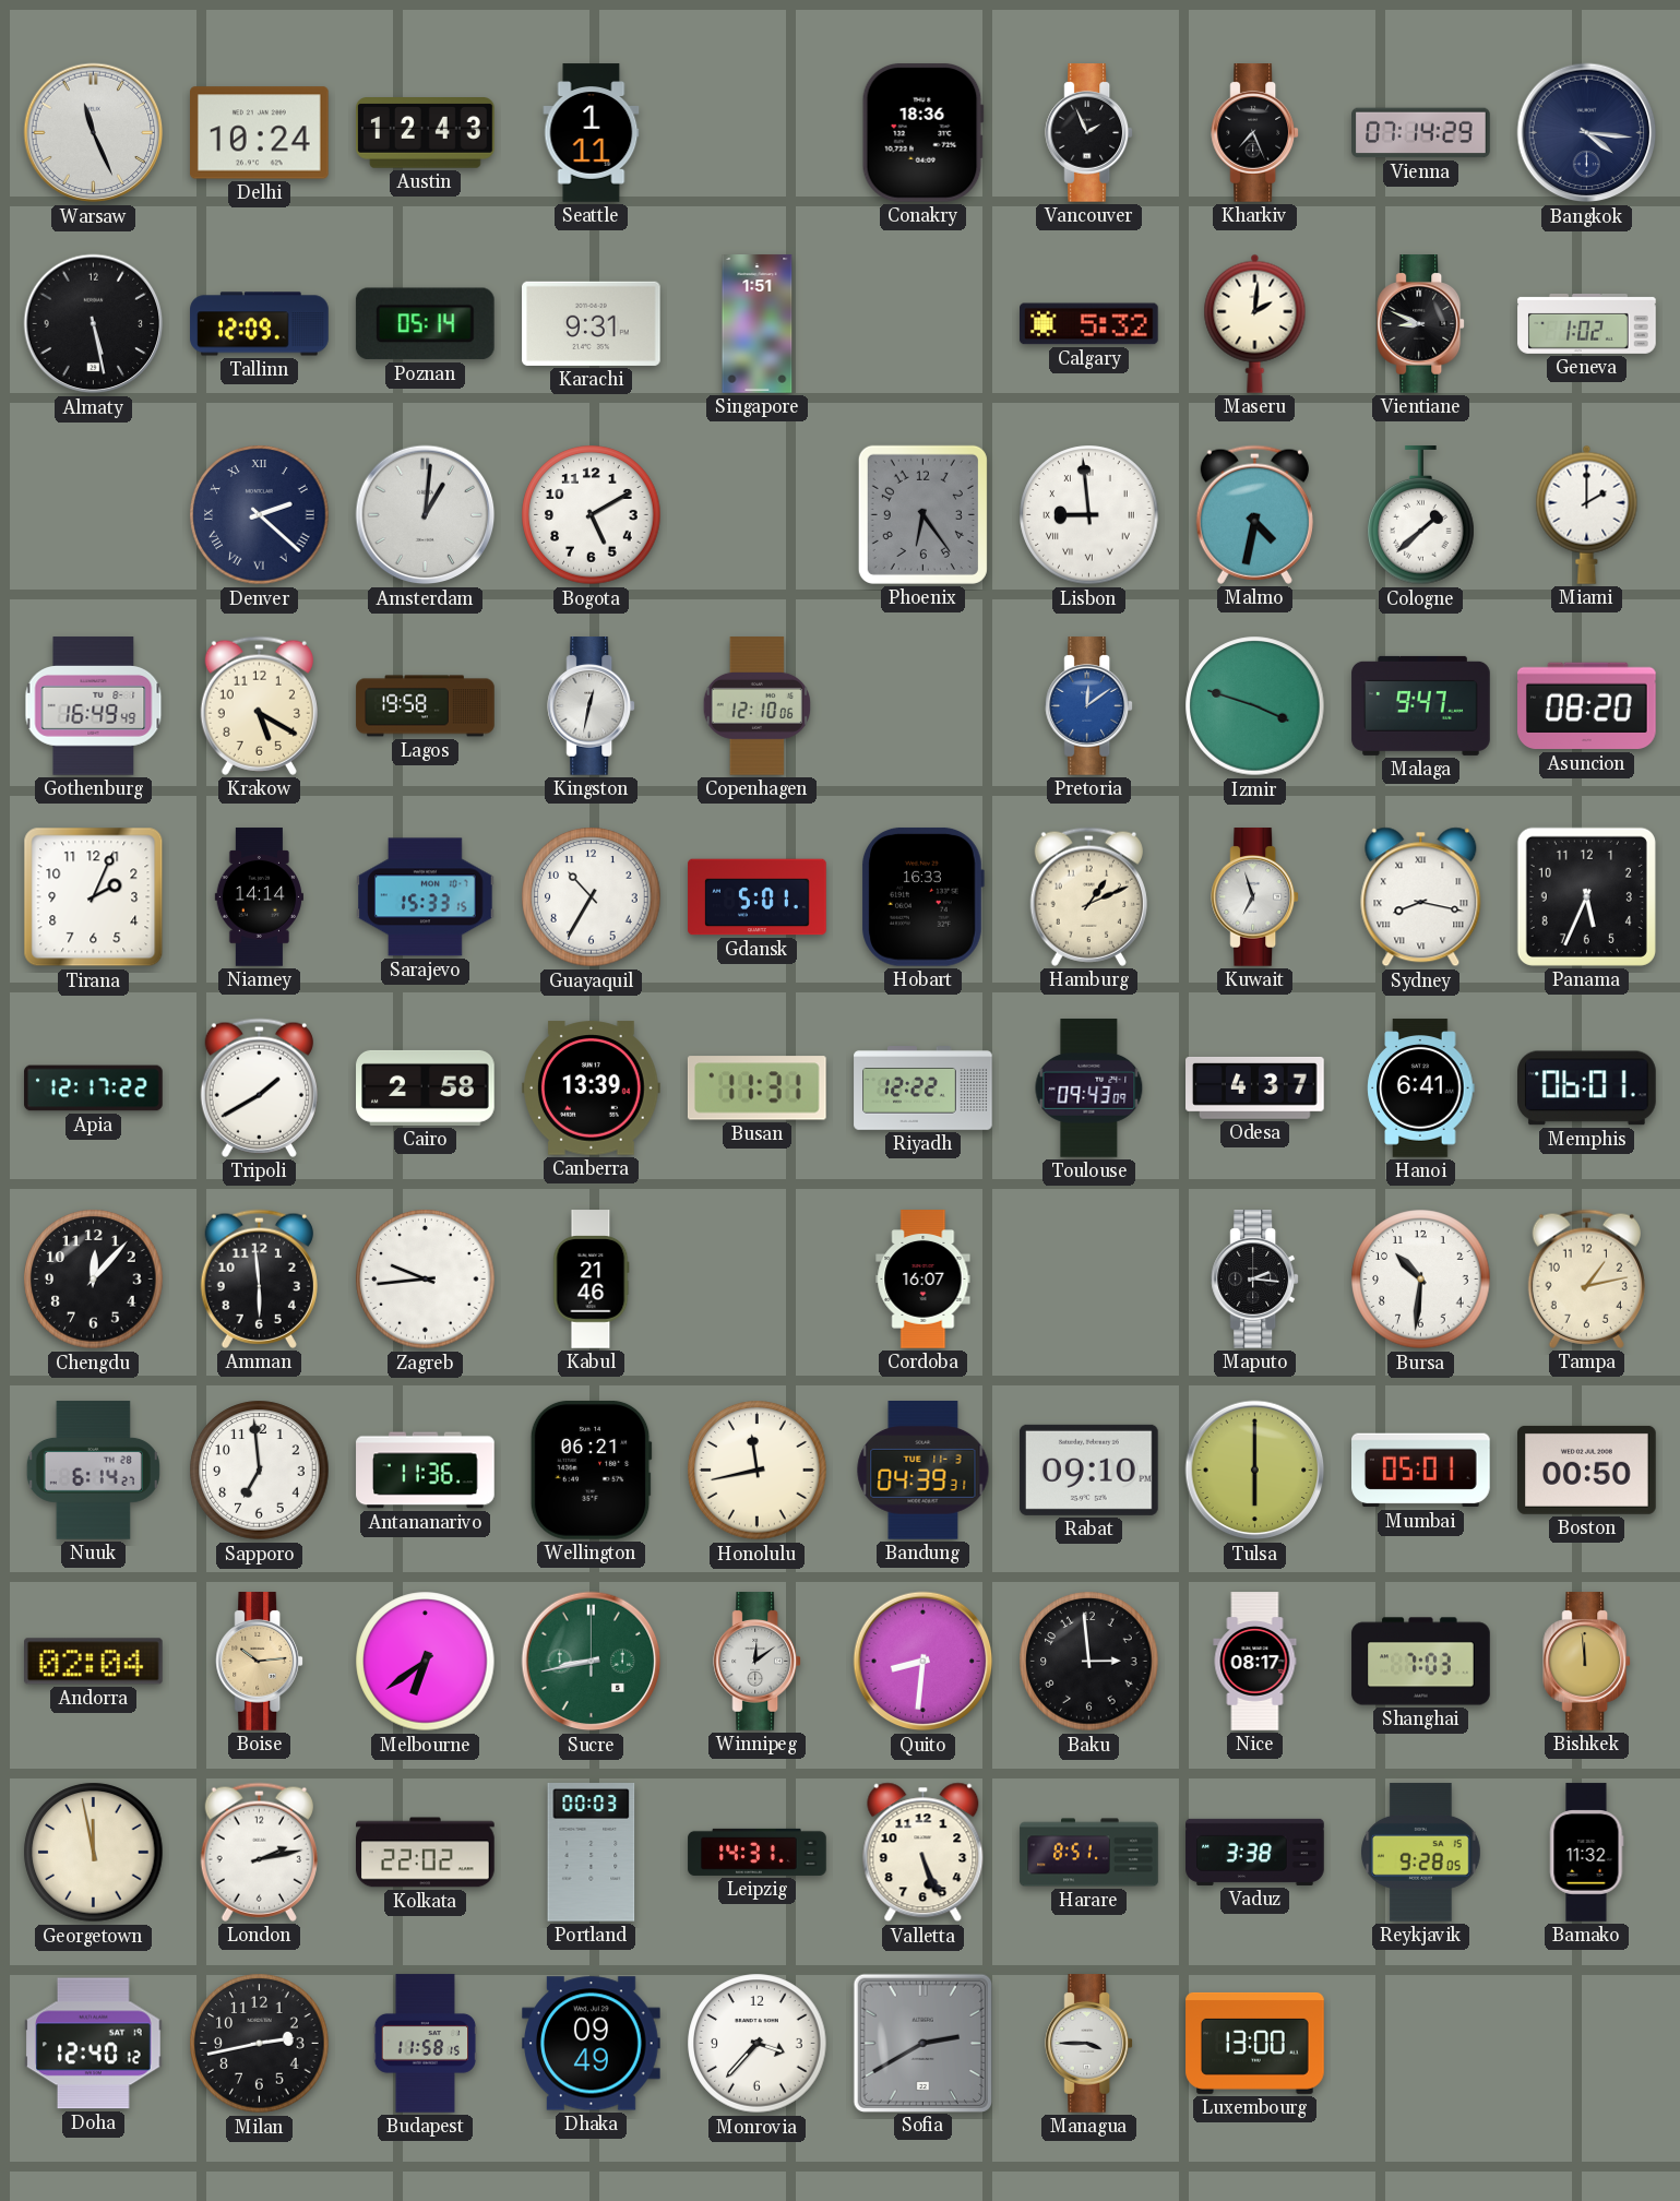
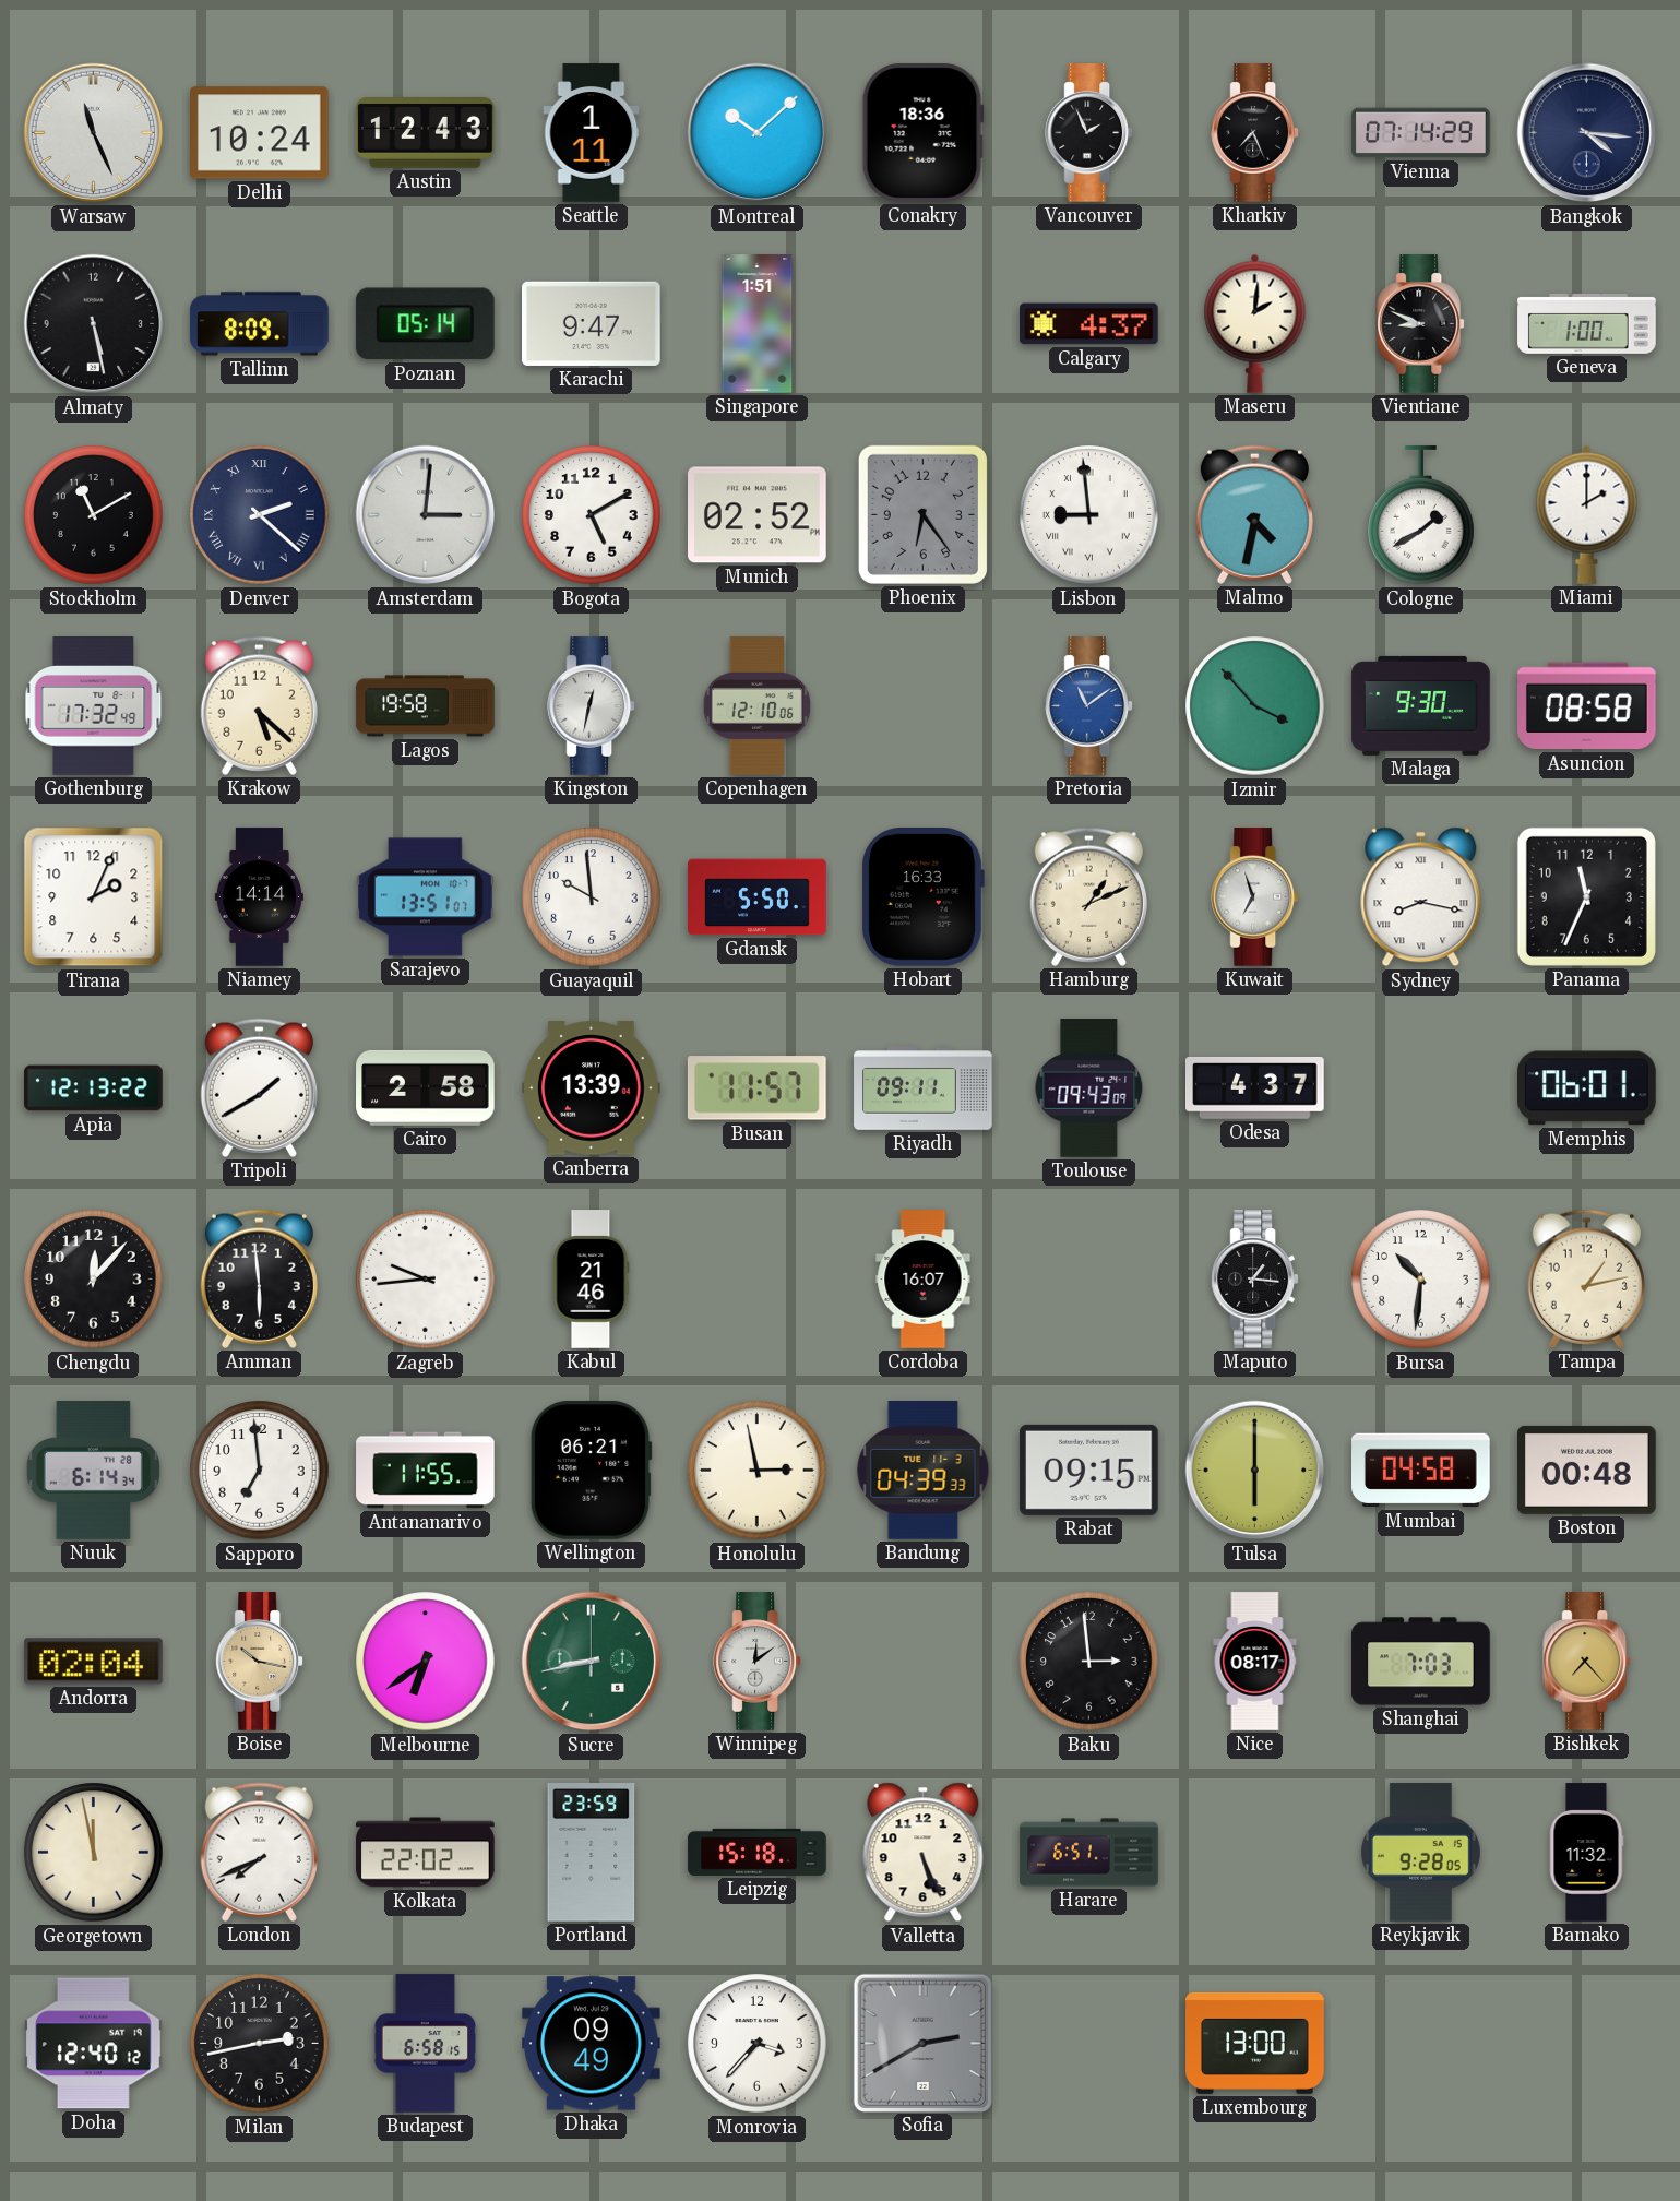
Montreal: none -> 10:08 (758, 133)
Tallinn: 12:09 -> 8:09 (260, 324)
Karachi: 9:31 -> 9:47 (592, 323)
Calgary: 5:32 -> 4:37 (1089, 324)
Geneva: 1:02 -> 1:00 (1587, 323)
Stockholm: none -> 11:10 (94, 515)
Amsterdam: 1:01 -> 3:01 (426, 515)
Munich: none -> 02:52 (758, 515)
Cologne: 1:38 -> 1:40 (1421, 515)
Gothenburg: 16:49 -> 17:32 (94, 706)
Krakow: 5:20 -> 5:22 (259, 705)
Pretoria: 12:09 -> 11:09 (1089, 706)
Izmir: 3:48 -> 3:53 (1255, 706)
Malaga: 9:47 -> 9:30 (1421, 705)
Asuncion: 08:20 -> 08:58 (1587, 706)
Sarajevo: 15:33 -> 13:51 (426, 897)
Guayaquil: 10:35 -> 9:59 (592, 897)
Gdansk: 5:01 -> 5:50 (758, 897)
Panama: 5:34 -> 11:34 (1586, 896)
Apia: 12:17 -> 12:13 (94, 1088)
Busan: 11:31 -> 11:57 (756, 1088)
Riyadh: 12:22 -> 09:11 (924, 1088)
Hanoi: 6:41 -> none (1421, 1088)
Maputo: 2:16 -> 1:16 (1255, 1280)
Nuuk: 6:14:27 -> 6:14:34 (93, 1471)
Antananarivo: 11:36 -> 11:55 (426, 1471)
Honolulu: 11:43 -> 2:58 (758, 1471)
Bandung: 04:39:31 -> 04:39:33 (924, 1471)
Rabat: 09:10 -> 09:15 (1088, 1470)
Mumbai: 05:01 -> 04:58 (1421, 1471)
Boston: 00:50 -> 00:48 (1587, 1470)
Boise: 10:14 -> 10:17 (260, 1662)
Quito: 8:31 -> none (924, 1662)
Bishkek: 11:59 -> 7:23 (1587, 1662)
London: 2:13 -> 7:41 (259, 1852)
Portland: 00:03 -> 23:59 (592, 1853)
Leipzig: 14:31 -> 15:18 (758, 1852)
Harare: 8:51 -> 6:51 (1089, 1853)
Vaduz: 3:38 -> none (1255, 1852)
Budapest: 11:58 -> 6:58 (426, 2044)
Managua: 3:45 -> none (1089, 2044)
